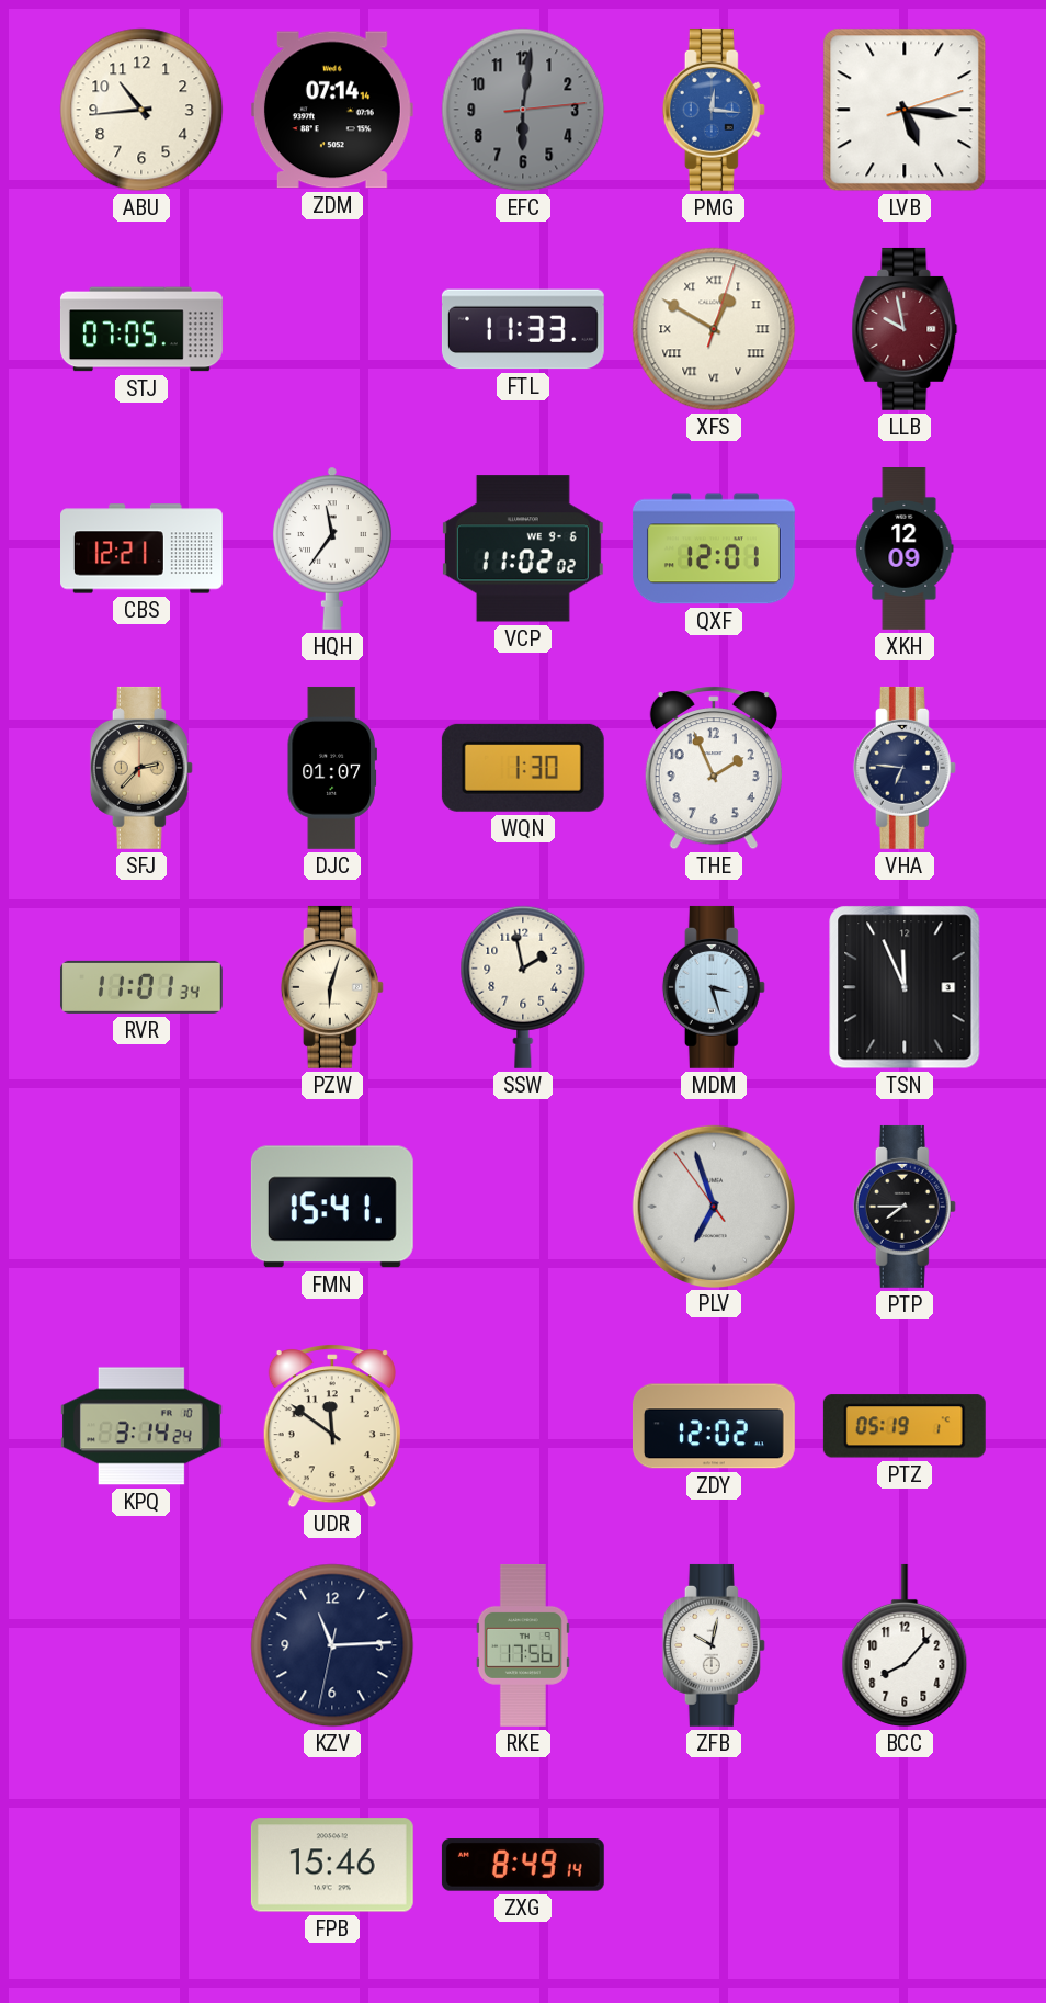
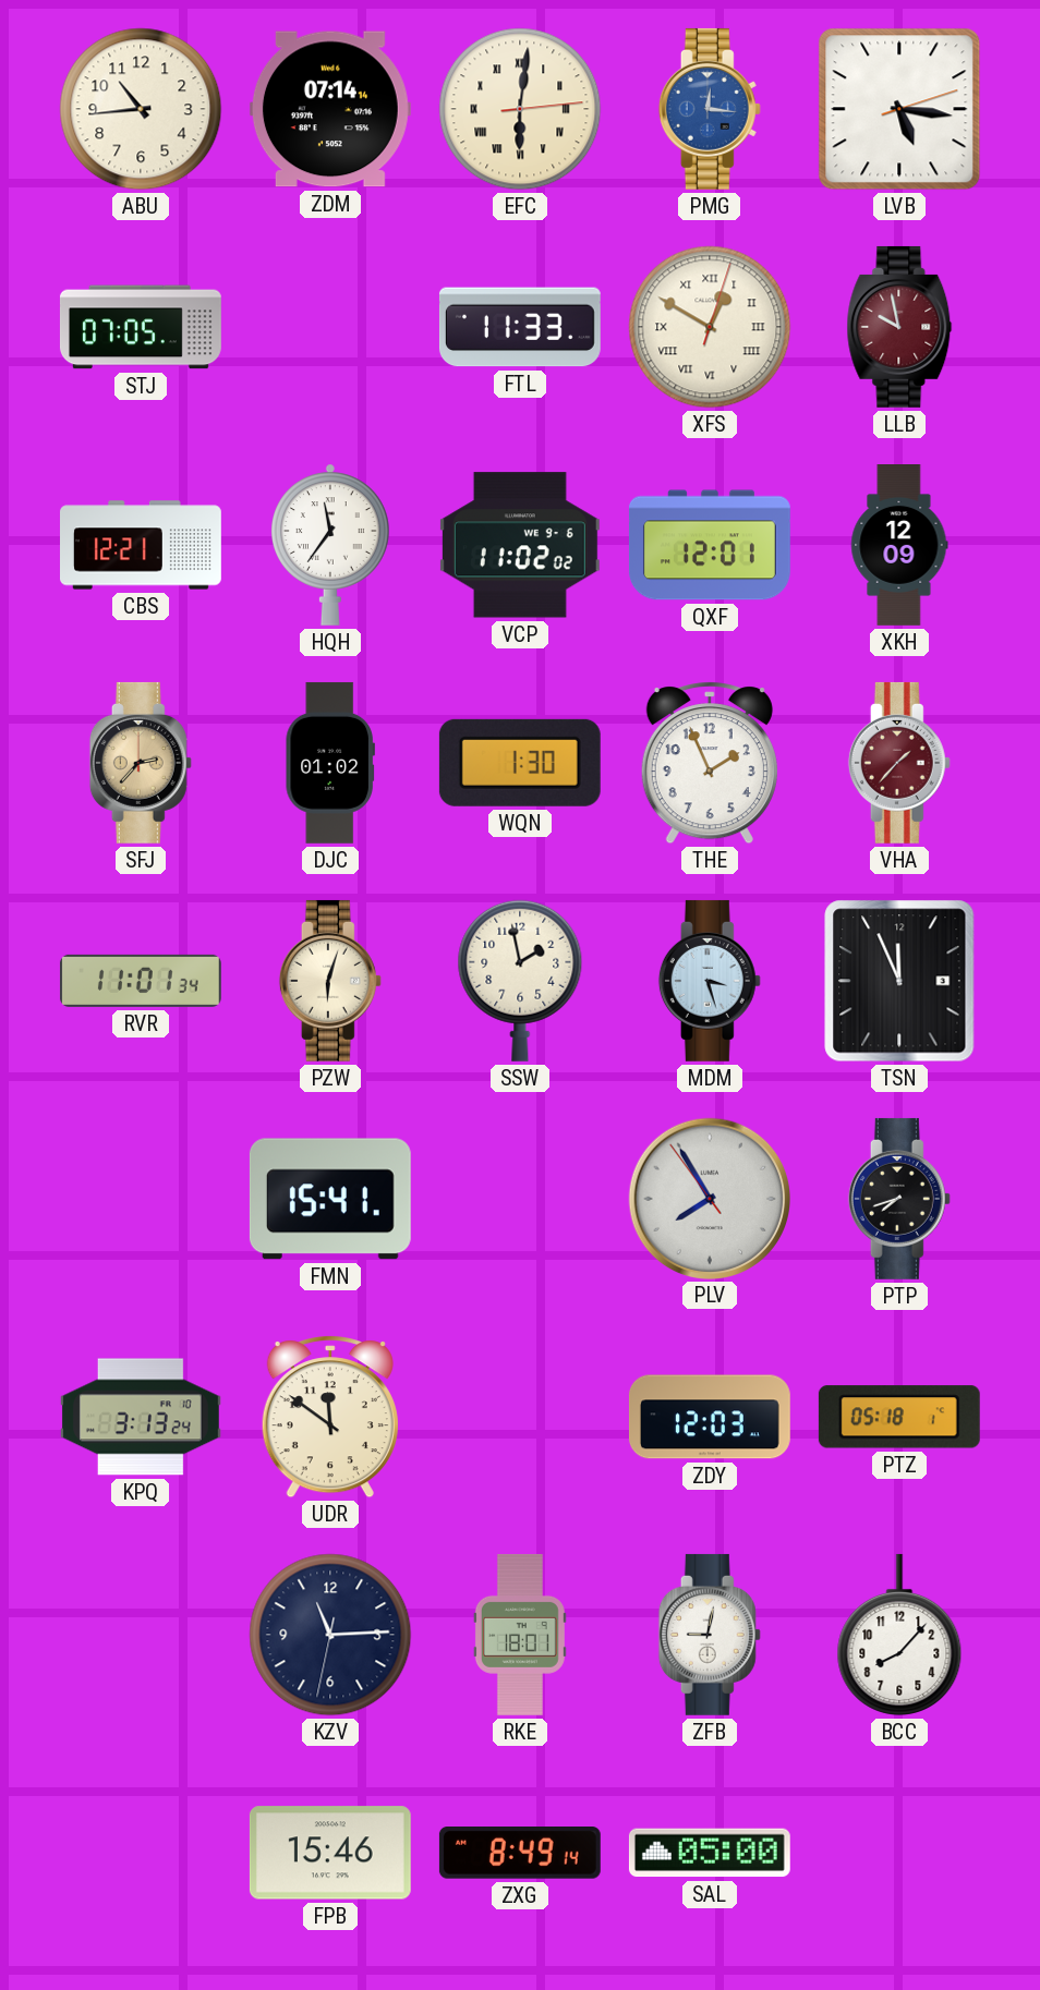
EFC dial: grey -> cream (520, 109)
EFC numerals: Arabic -> Roman (520, 109)
DJC: 01:07 -> 01:02 (330, 763)
VHA: 6:46 -> 1:37 (899, 763)
VHA dial: navy -> burgundy (899, 763)
PLV: 6:56 -> 7:54 (709, 1198)
PTP: 7:45 -> 7:42 (899, 1199)
KPQ: 3:14 -> 3:13 (141, 1417)
ZDY: 12:02 -> 12:03 (710, 1417)
PTZ: 05:19 -> 05:18 (899, 1417)
RKE: 17:56 -> 18:01 (520, 1635)
ZFB: 10:02 -> 9:02 (710, 1635)
SAL: none -> 05:00 (710, 1853)
